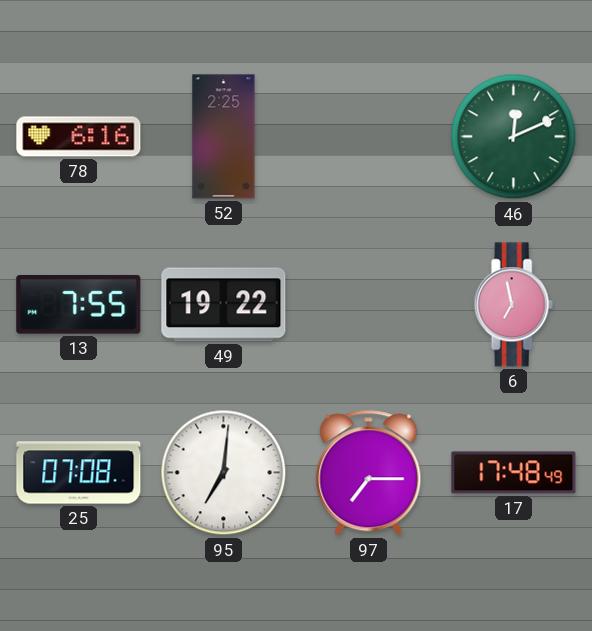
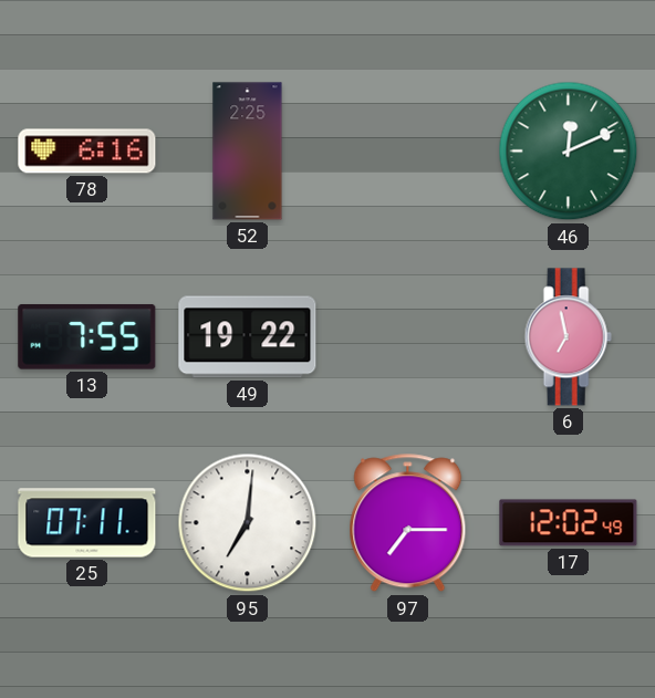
25: 07:08 -> 07:11 (87, 523)
17: 17:48 -> 12:02 (569, 523)
